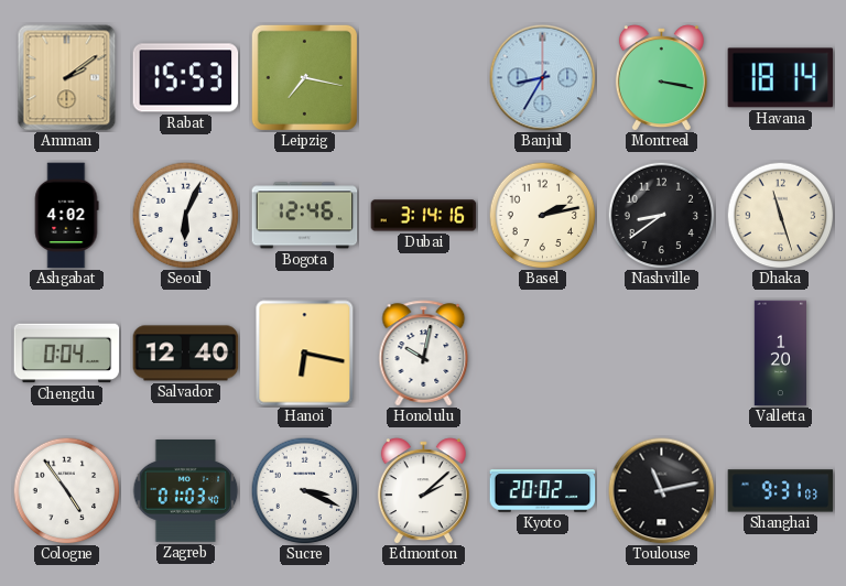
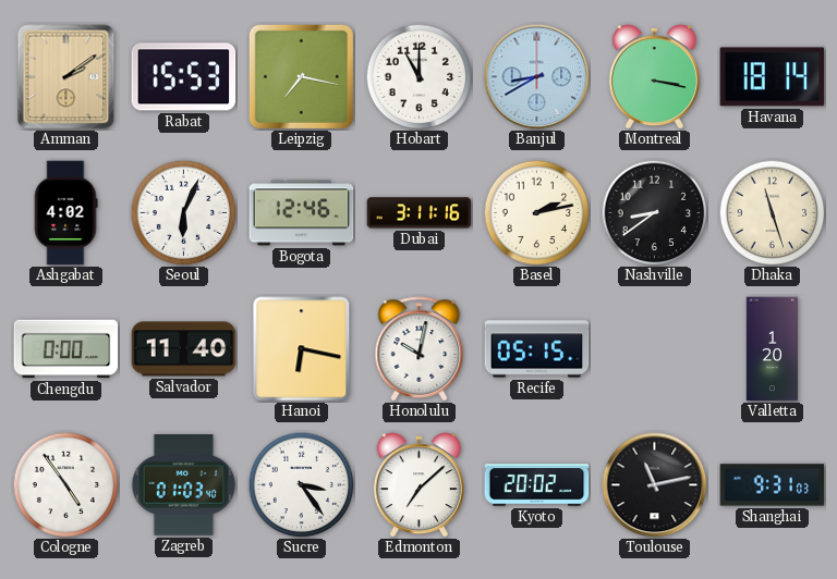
Hobart: none -> 11:00 (418, 76)
Banjul: 8:35 -> 8:40 (537, 77)
Dubai: 3:14 -> 3:11 (420, 213)
Chengdu: 0:04 -> 0:00 (66, 349)
Salvador: 12:40 -> 11:40 (184, 349)
Recife: none -> 05:15 (537, 349)
Sucre: 3:19 -> 3:24 (301, 484)
Edmonton: 2:08 -> 7:08 (418, 485)
